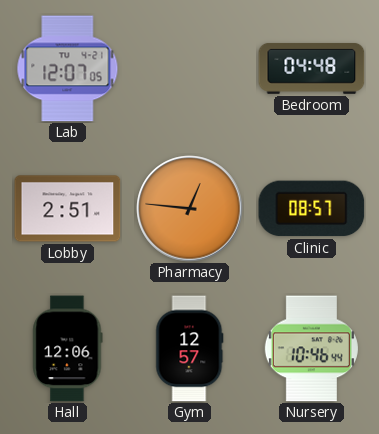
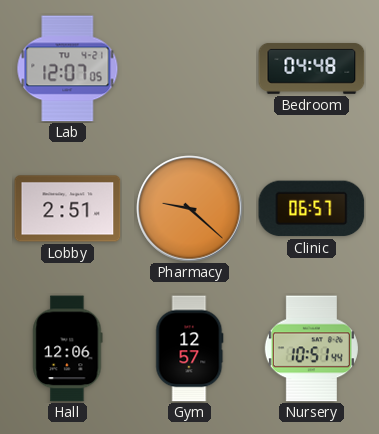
Pharmacy: 12:46 -> 9:22 (190, 209)
Clinic: 08:57 -> 06:57 (312, 209)
Nursery: 10:46 -> 10:51 (311, 349)
